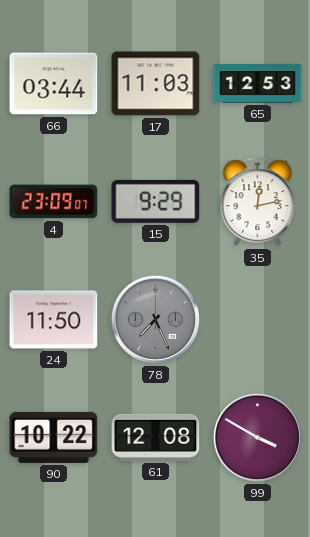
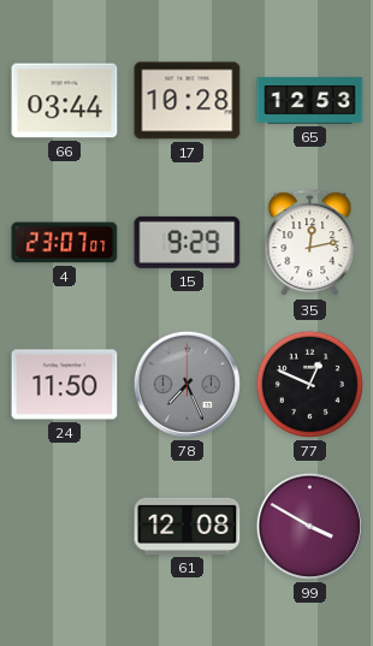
17: 11:03 -> 10:28 (188, 101)
4: 23:09 -> 23:07 (65, 243)
77: none -> 12:49 (309, 384)
90: 10:22 -> none (54, 437)
